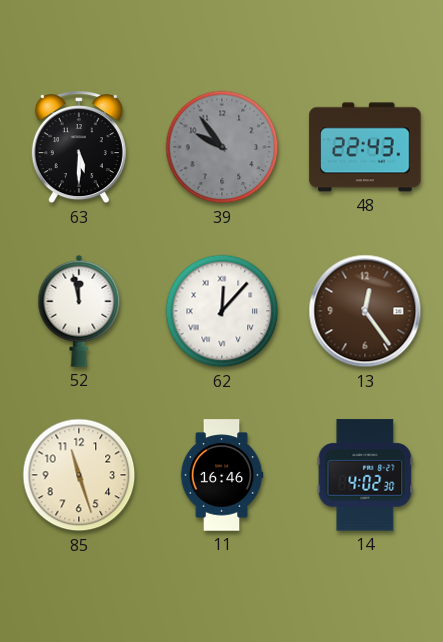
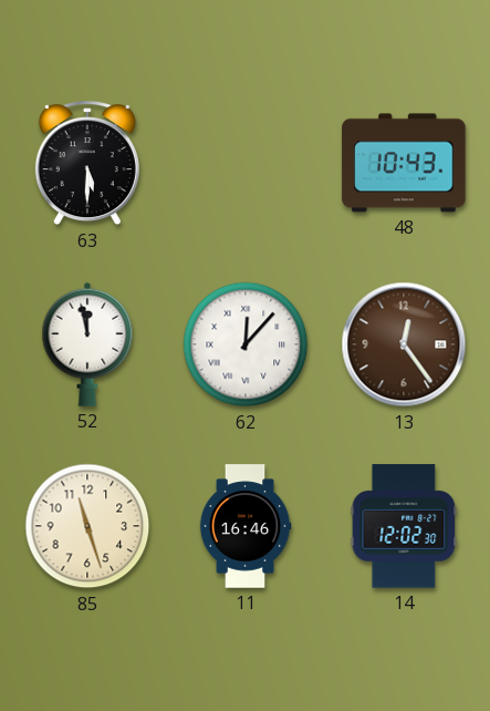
39: 9:54 -> none (222, 147)
48: 22:43 -> 10:43 (404, 163)
14: 4:02 -> 12:02 (404, 526)
